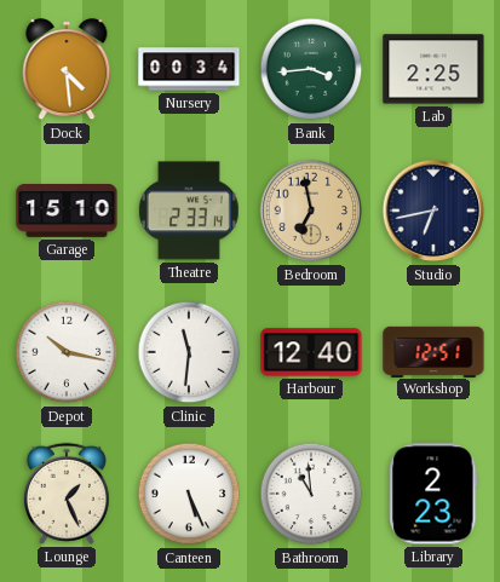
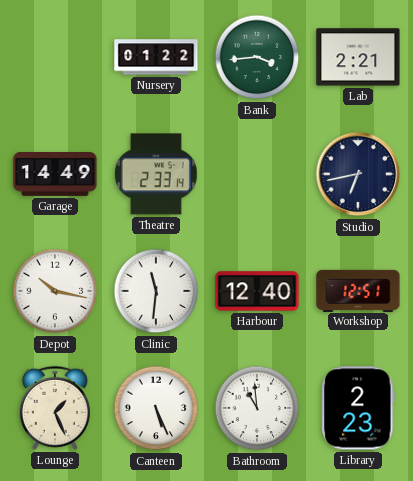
Dock: 4:29 -> none (67, 70)
Nursery: 00:34 -> 01:22 (156, 57)
Lab: 2:25 -> 2:21 (358, 57)
Garage: 15:10 -> 14:49 (55, 175)
Bedroom: 6:58 -> none (311, 211)
